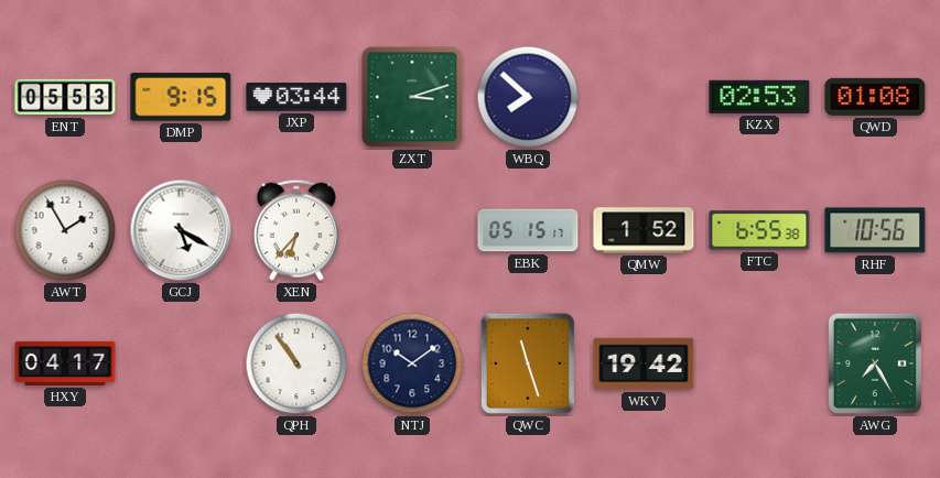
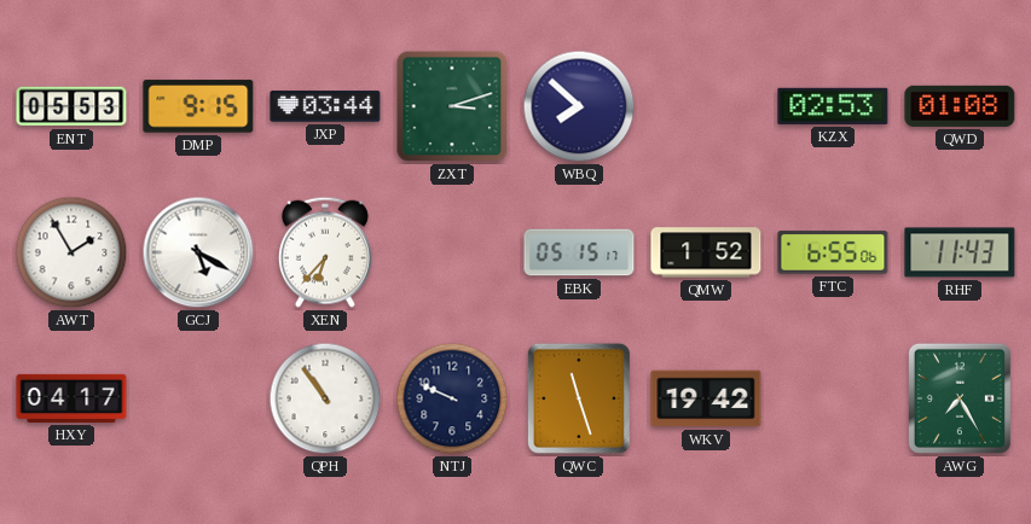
FTC: 6:55:38 -> 6:55:06 (833, 252)
RHF: 10:56 -> 11:43 (960, 252)
NTJ: 10:09 -> 9:49 (452, 398)
